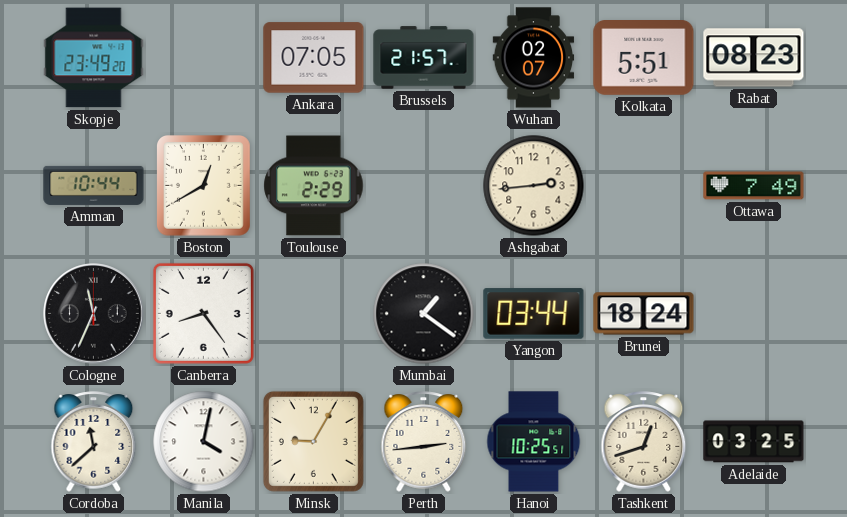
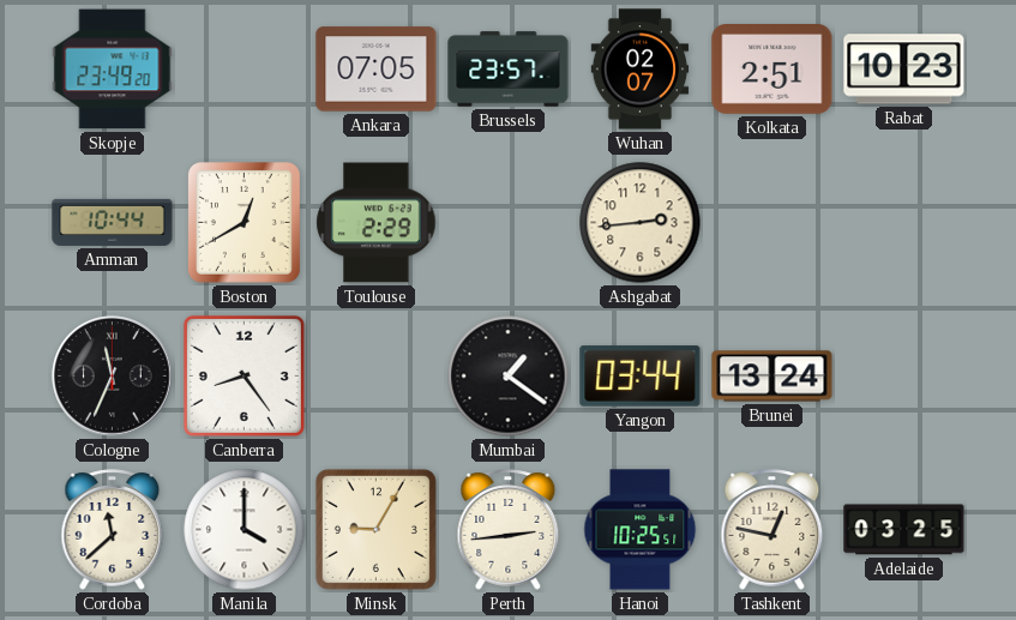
Brussels: 21:57 -> 23:57 (509, 70)
Kolkata: 5:51 -> 2:51 (772, 70)
Rabat: 08:23 -> 10:23 (904, 70)
Ottawa: 7:49 -> none (754, 186)
Brunei: 18:24 -> 13:24 (772, 377)
Manila: 4:02 -> 4:00 (245, 530)
Tashkent: 12:42 -> 12:47 (772, 530)
